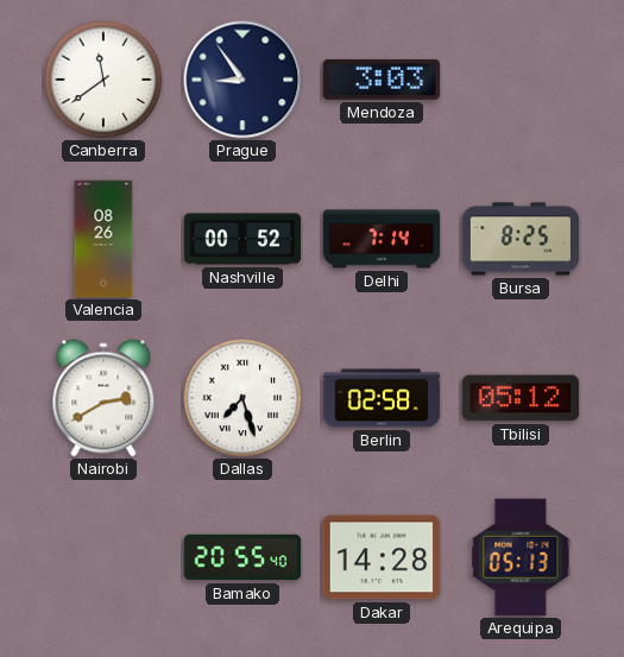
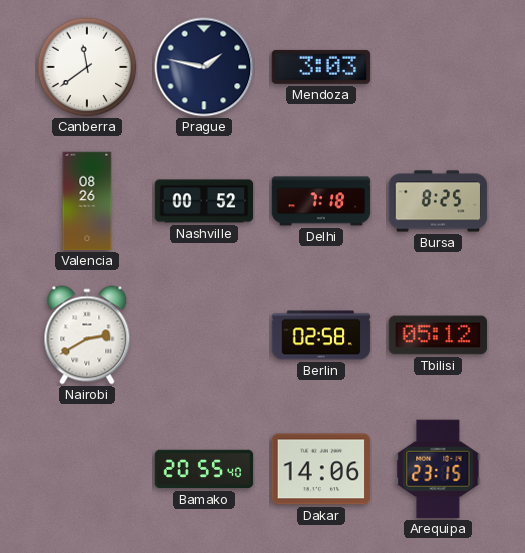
Prague: 8:54 -> 1:47 (204, 67)
Delhi: 7:14 -> 7:18 (321, 201)
Dallas: 7:27 -> none (242, 398)
Dakar: 14:28 -> 14:06 (321, 469)
Arequipa: 05:13 -> 23:15 (438, 469)
